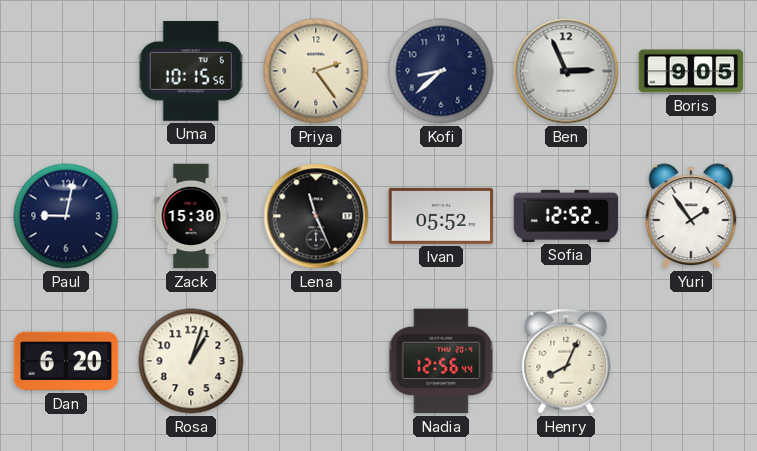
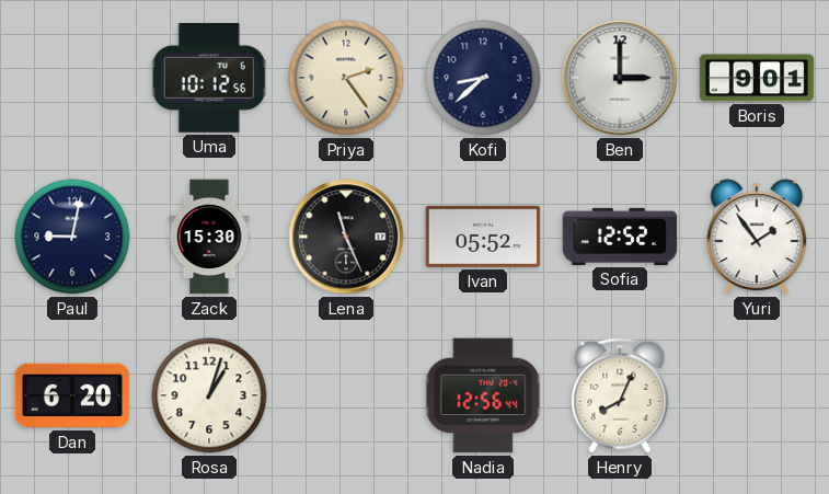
Uma: 10:15 -> 10:12 (209, 78)
Ben: 2:56 -> 3:00 (620, 78)
Boris: 9:05 -> 9:01 (757, 78)
